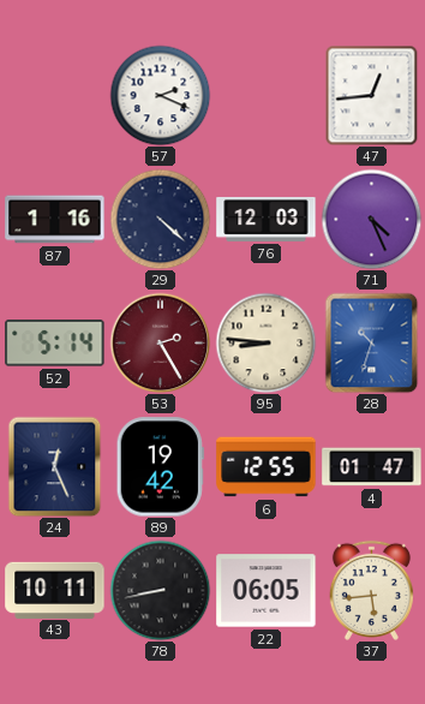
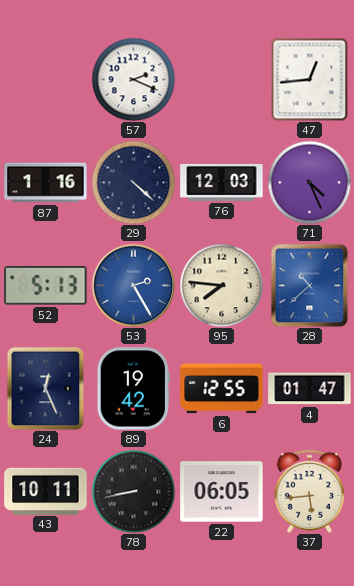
52: 5:14 -> 5:13 (46, 286)
53 dial: burgundy -> blue (133, 285)
95: 8:46 -> 7:46 (221, 285)
28: 10:33 -> 10:38 (310, 285)
